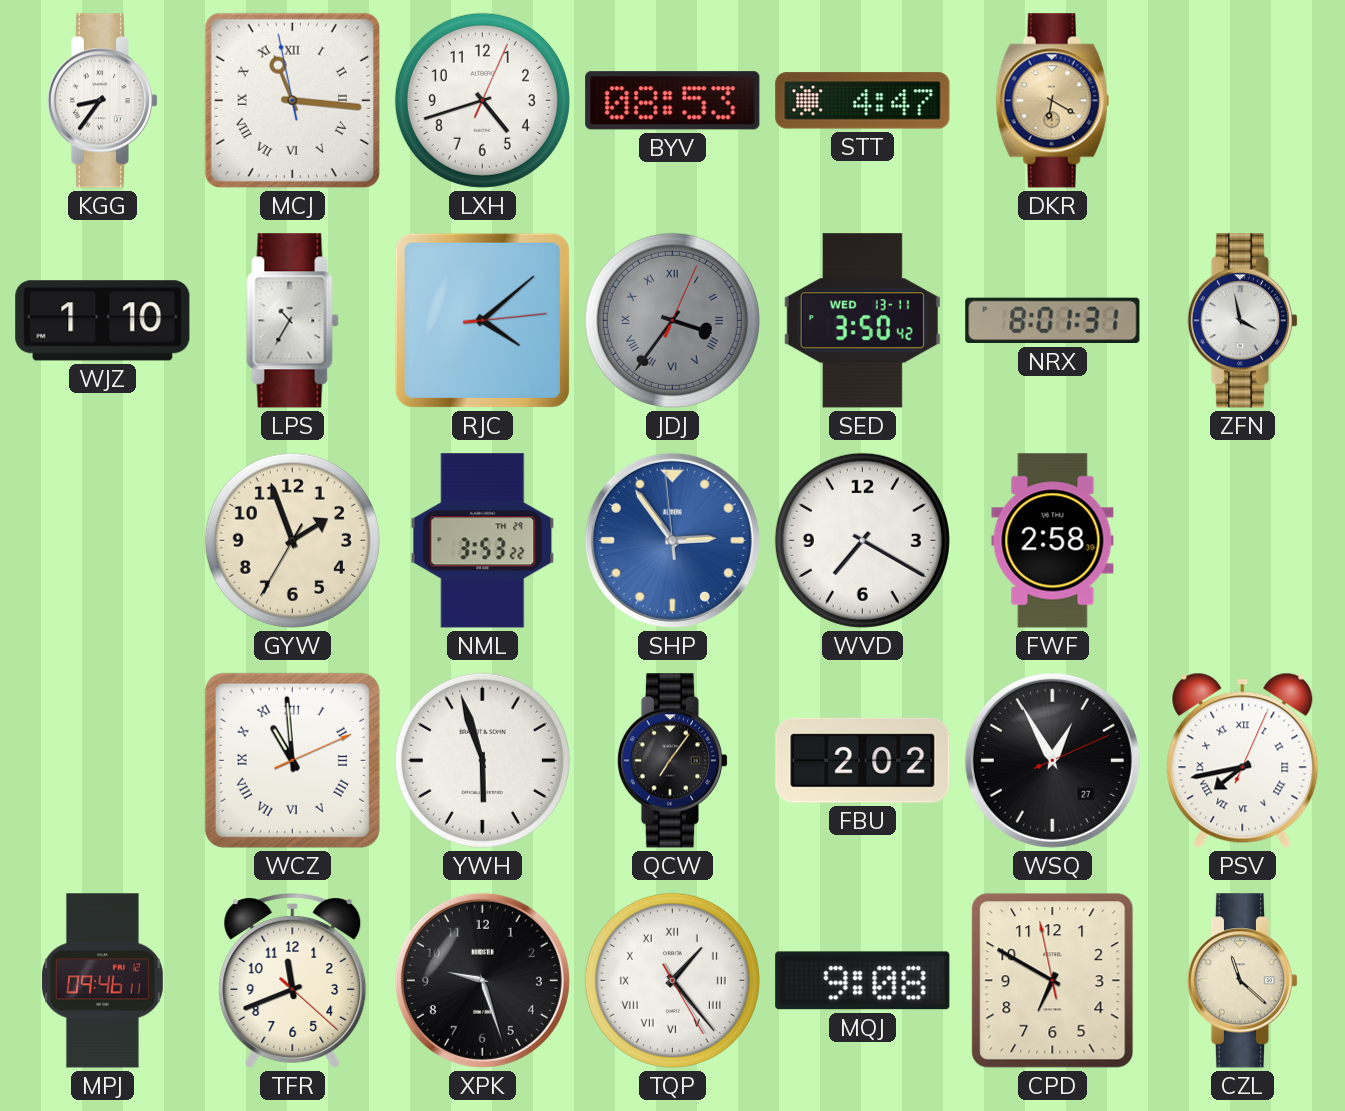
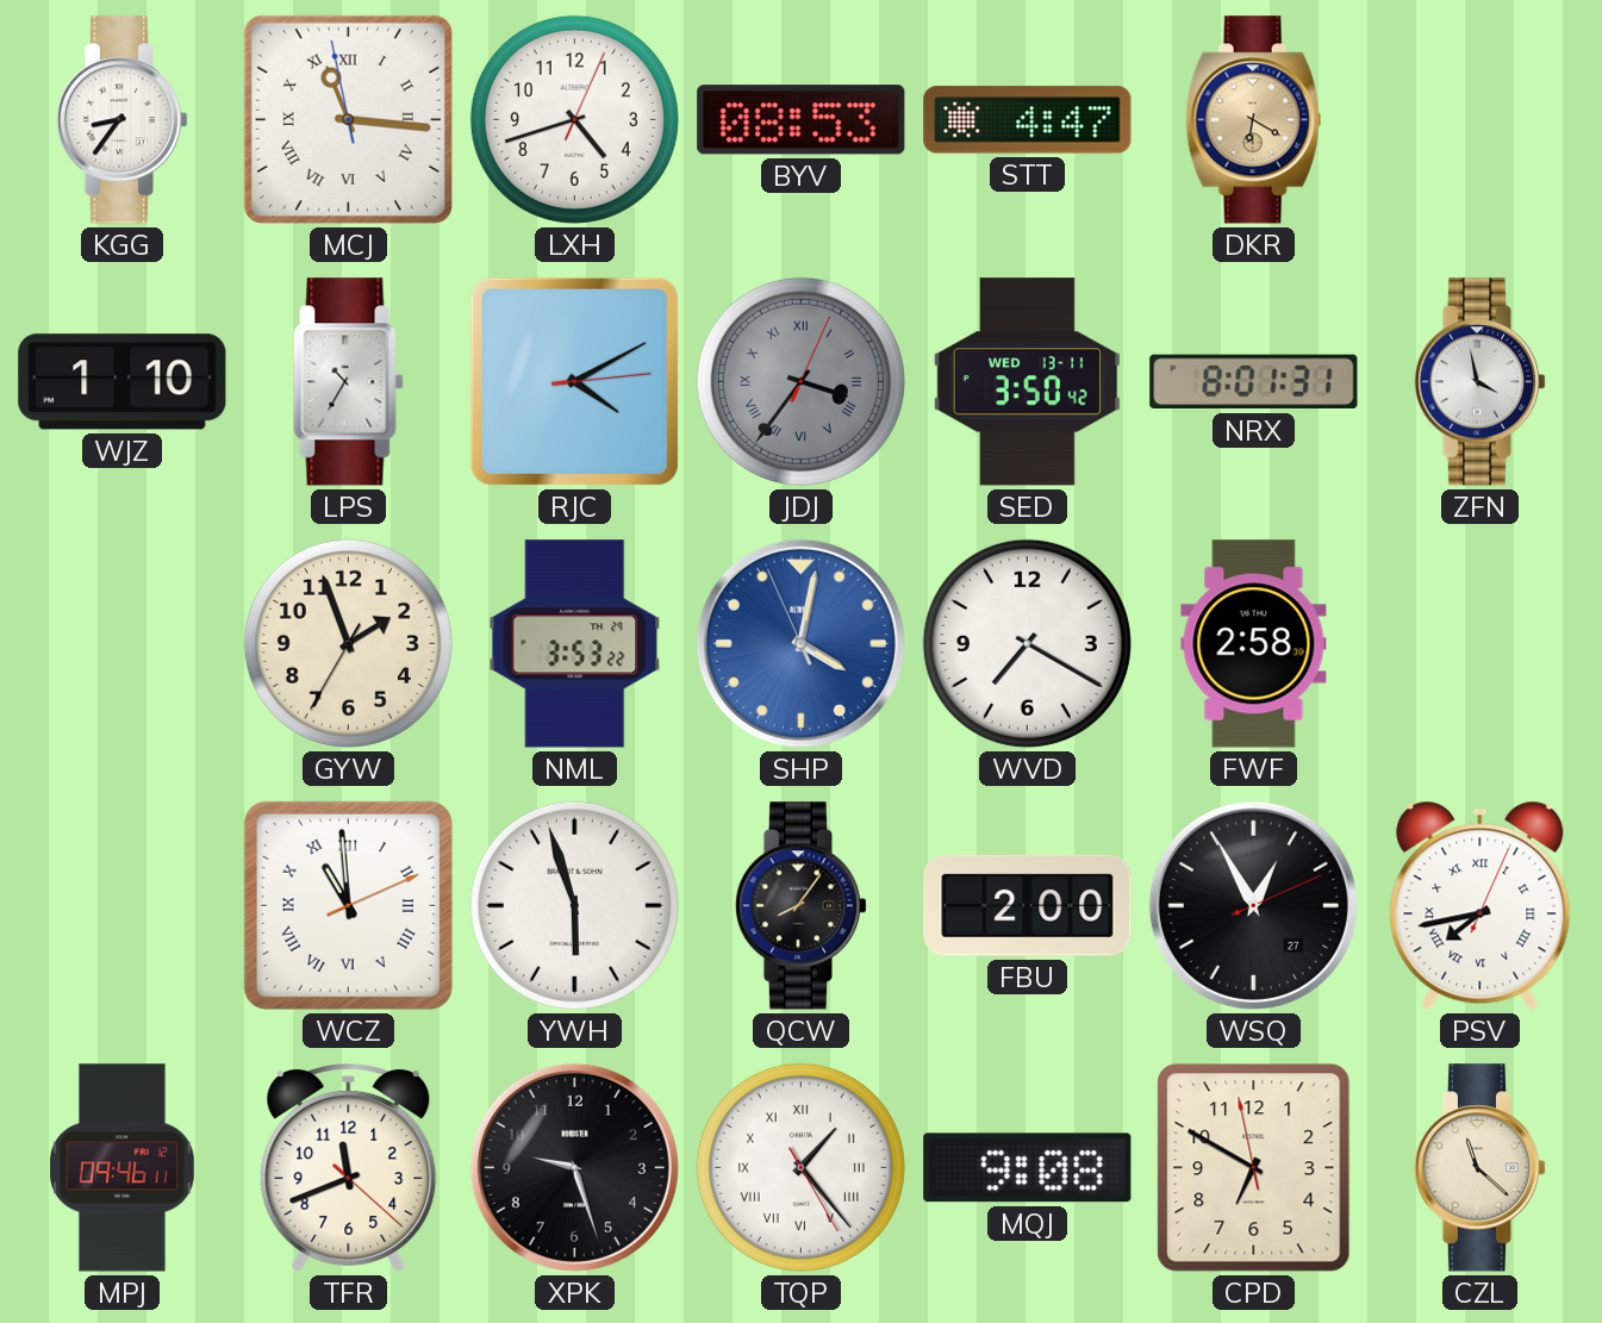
RJC: 4:08 -> 4:10 (574, 381)
SHP: 2:53 -> 4:01 (800, 643)
QCW: 7:06 -> 8:06 (802, 906)
FBU: 2:02 -> 2:00 (1028, 905)
